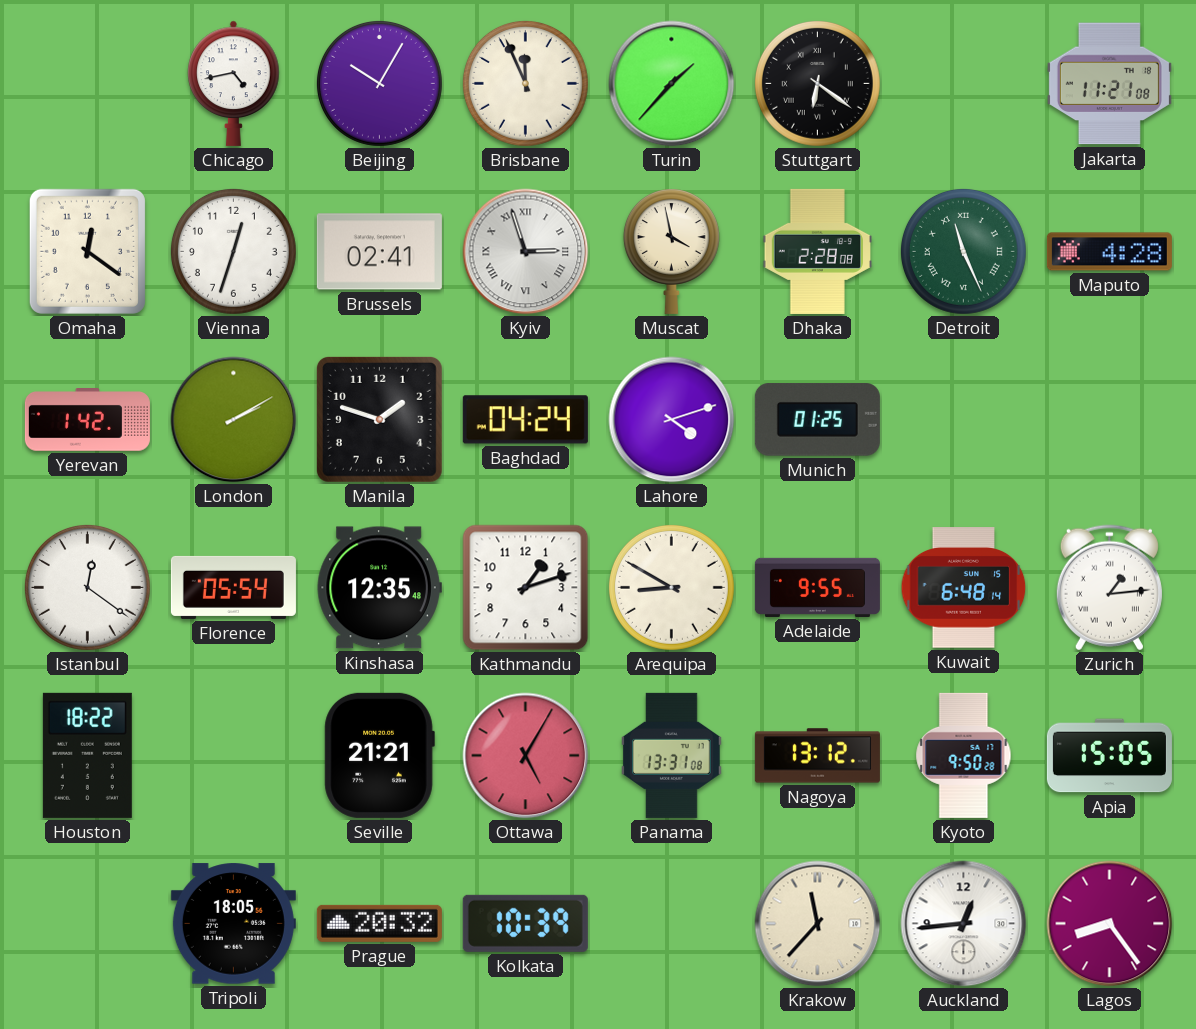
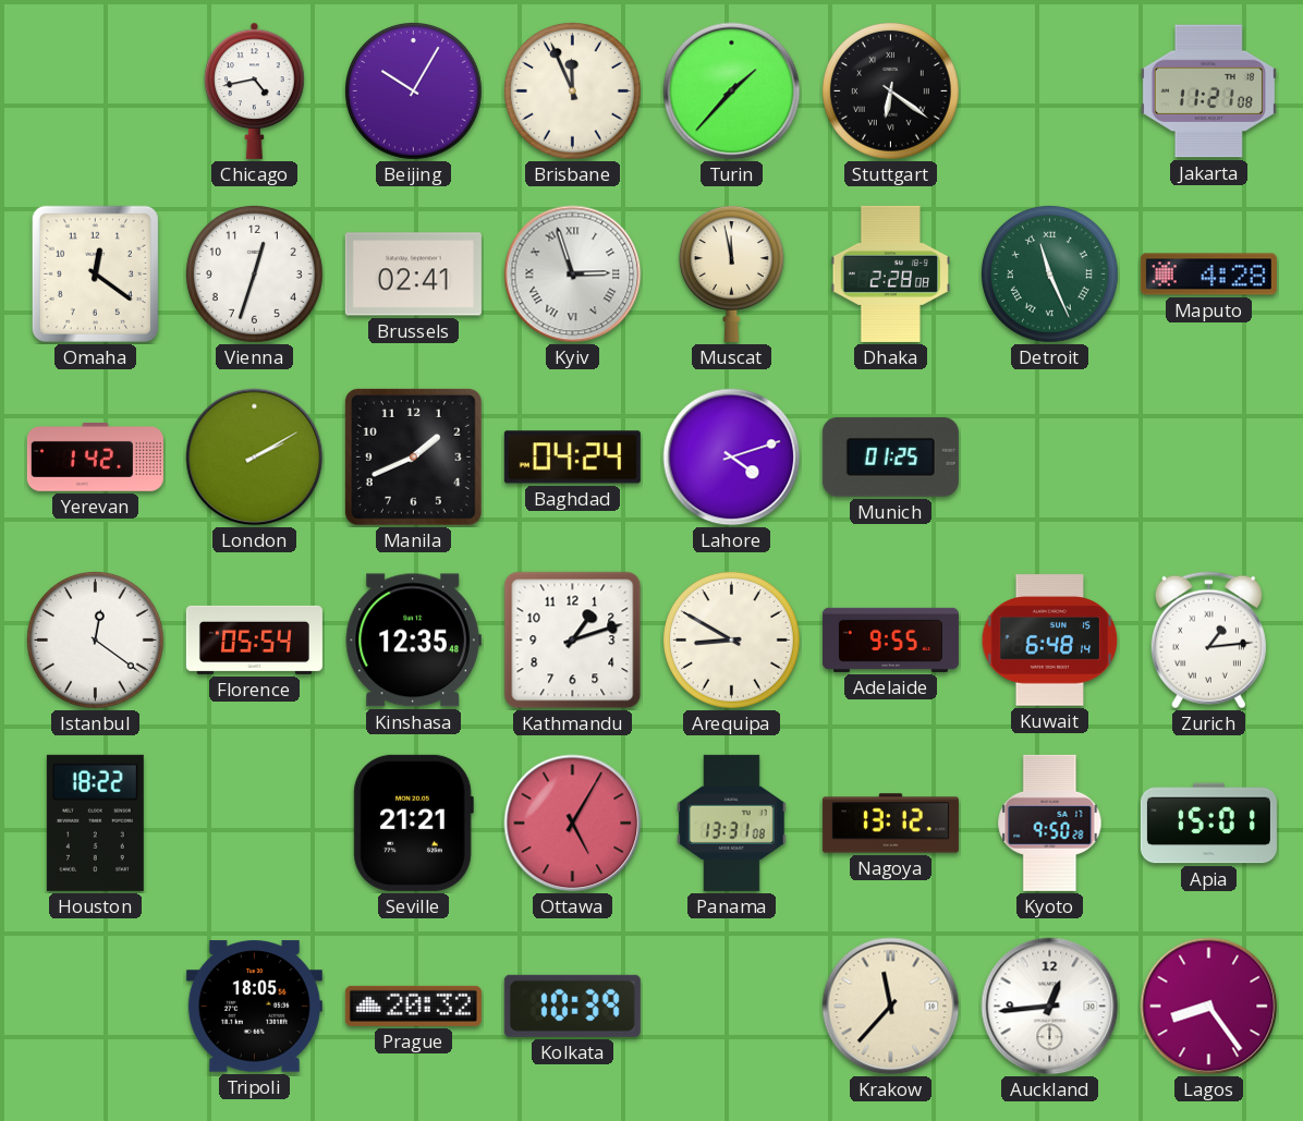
Muscat: 3:58 -> 11:58 (731, 273)
Manila: 1:48 -> 1:41 (413, 456)
Apia: 15:05 -> 15:01 (1208, 824)
